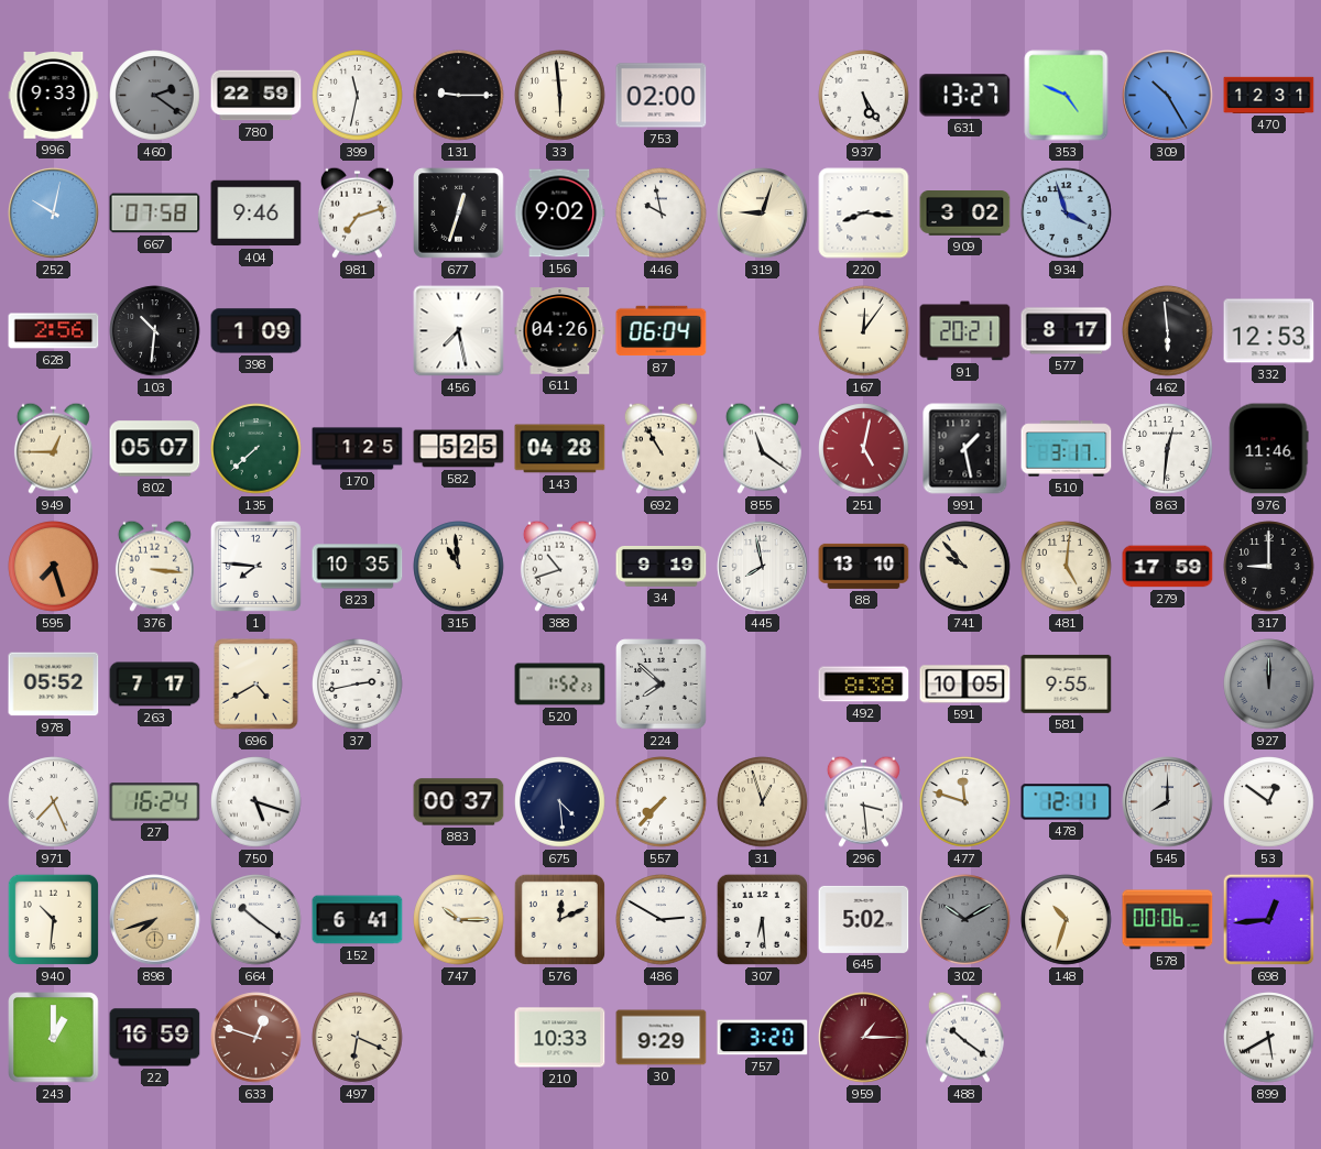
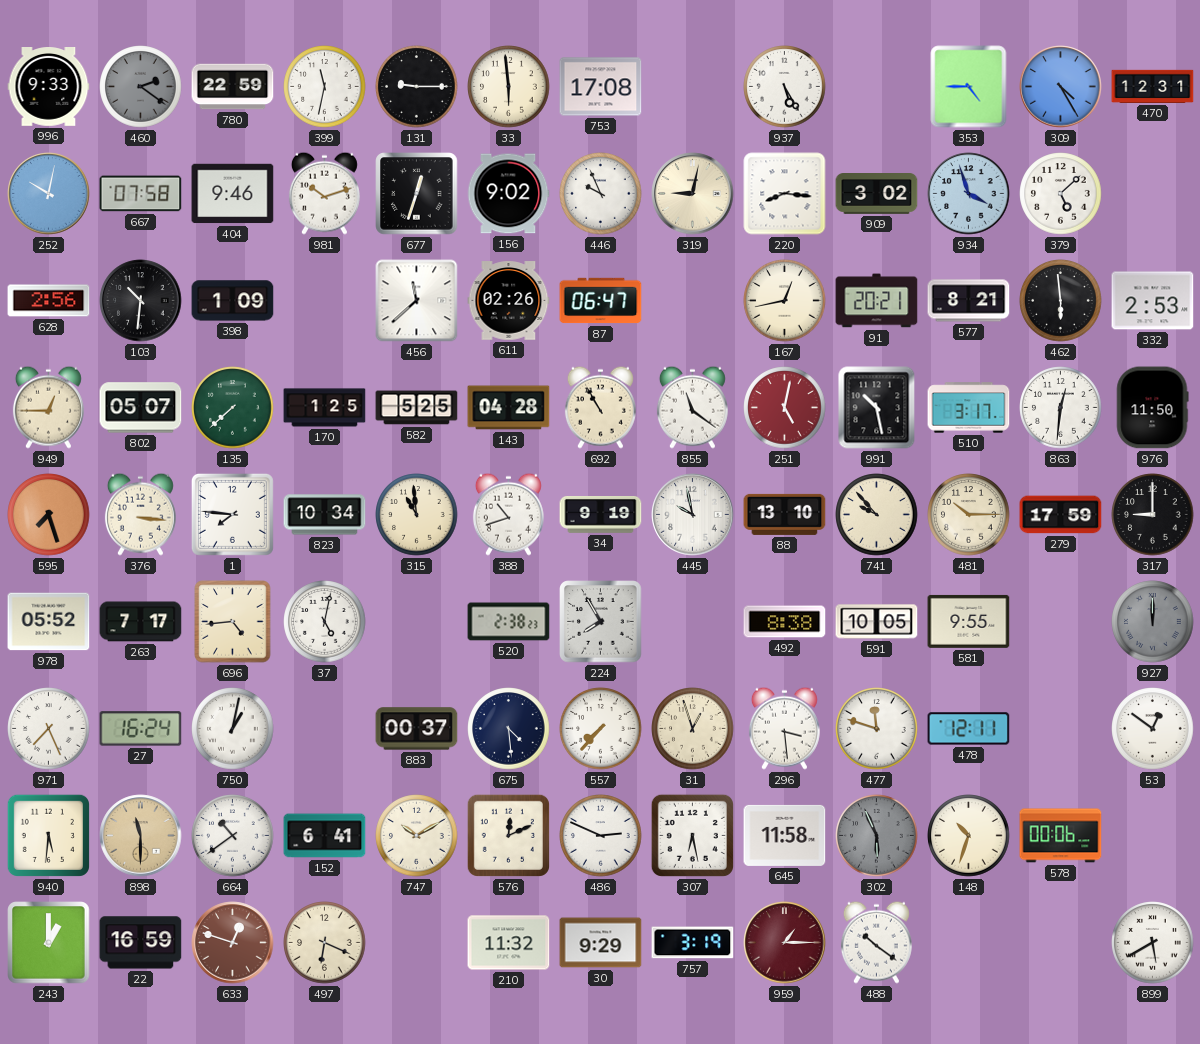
753: 02:00 -> 17:08 (601, 87)
631: 13:27 -> none (965, 96)
353: 4:49 -> 4:45 (969, 87)
309: 10:25 -> 4:25 (1061, 87)
981: 7:12 -> 10:12 (324, 193)
446: 9:58 -> 9:56 (601, 194)
319: 9:03 -> 9:02 (693, 194)
379: none -> 5:08 (1061, 194)
456: 7:28 -> 11:38 (417, 301)
611: 04:26 -> 02:26 (509, 301)
87: 06:04 -> 06:47 (601, 301)
167: 12:06 -> 12:43 (785, 301)
577: 8:17 -> 8:21 (969, 301)
332: 12:53 -> 2:53 (1153, 301)
991: 1:28 -> 10:28 (877, 408)
976: 11:46 -> 11:50 (1153, 408)
823: 10:35 -> 10:34 (325, 515)
445: 7:58 -> 9:58 (693, 515)
481: 5:01 -> 10:15 (969, 515)
696: 4:40 -> 4:44 (233, 622)
37: 2:43 -> 5:02 (325, 622)
520: 1:52 -> 2:38 (509, 622)
224: 7:52 -> 7:55 (601, 622)
750: 5:18 -> 1:02 (233, 729)
545: 8:00 -> none (1168, 802)
940: 10:31 -> 5:31 (48, 835)
898: 7:42 -> 11:30 (141, 836)
664: 10:21 -> 10:39 (233, 836)
747: 10:15 -> 10:10 (417, 836)
486: 2:50 -> 2:49 (601, 836)
307: 6:29 -> 6:28 (692, 835)
645: 5:02 -> 11:58 (785, 835)
302: 10:10 -> 5:56 (877, 836)
698: 12:44 -> none (1269, 920)
210: 10:33 -> 11:32 (509, 943)
757: 3:20 -> 3:19 (693, 943)
